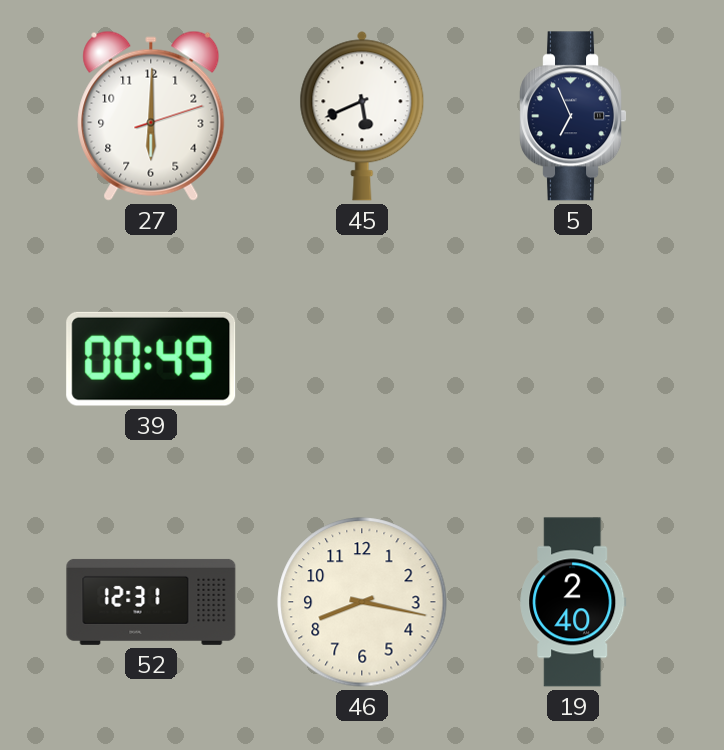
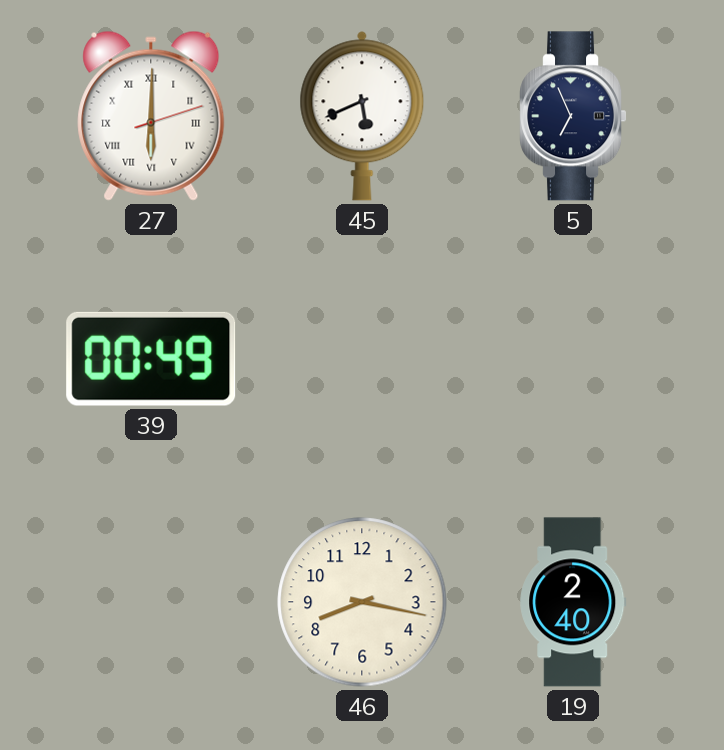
27 numerals: Arabic -> Roman (151, 116)
52: 12:31 -> none (151, 602)
